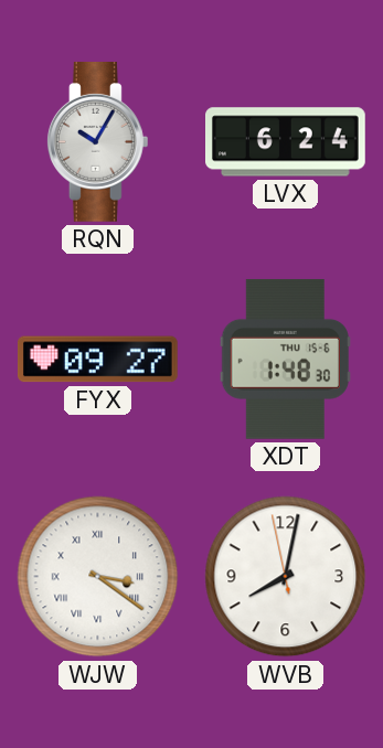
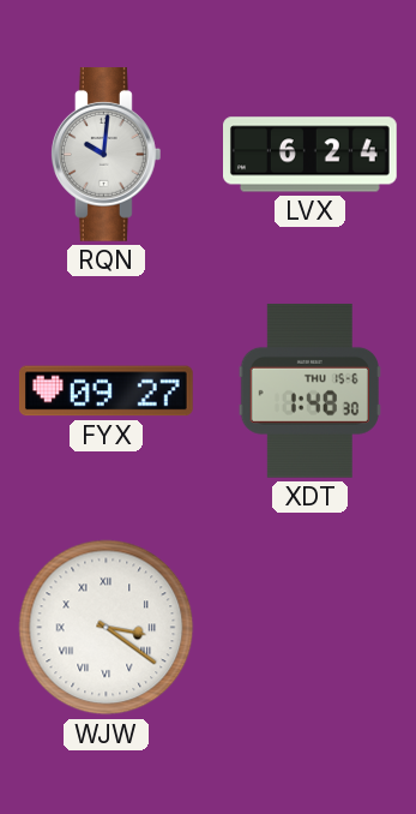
RQN: 10:05 -> 10:01 (105, 155)
WVB: 8:01 -> none (286, 577)
